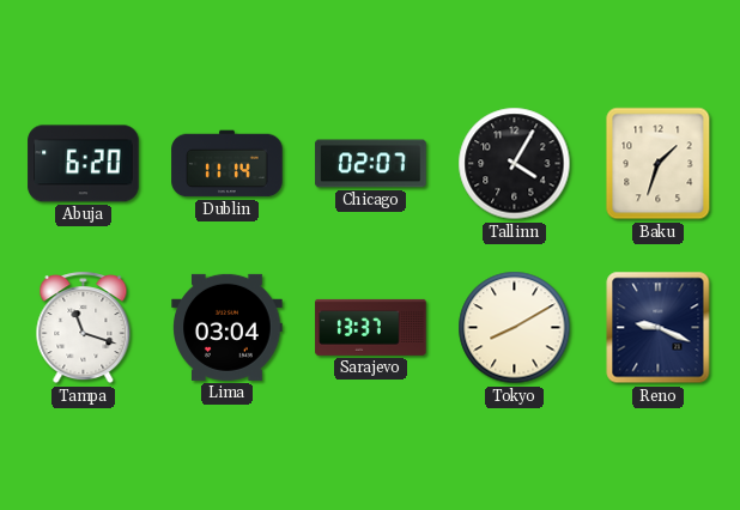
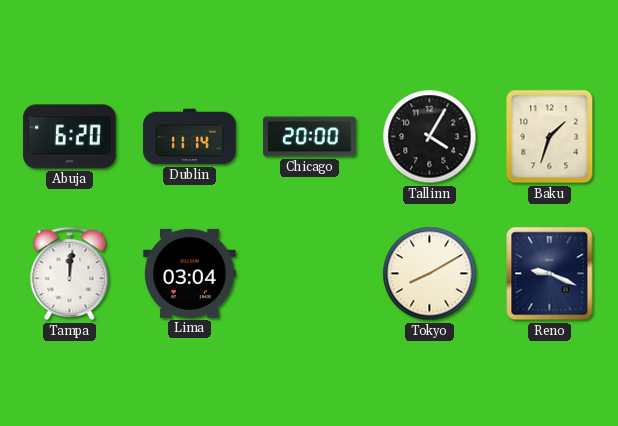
Chicago: 02:07 -> 20:00 (310, 137)
Tampa: 11:18 -> 12:01 (70, 274)
Sarajevo: 13:37 -> none (371, 327)
